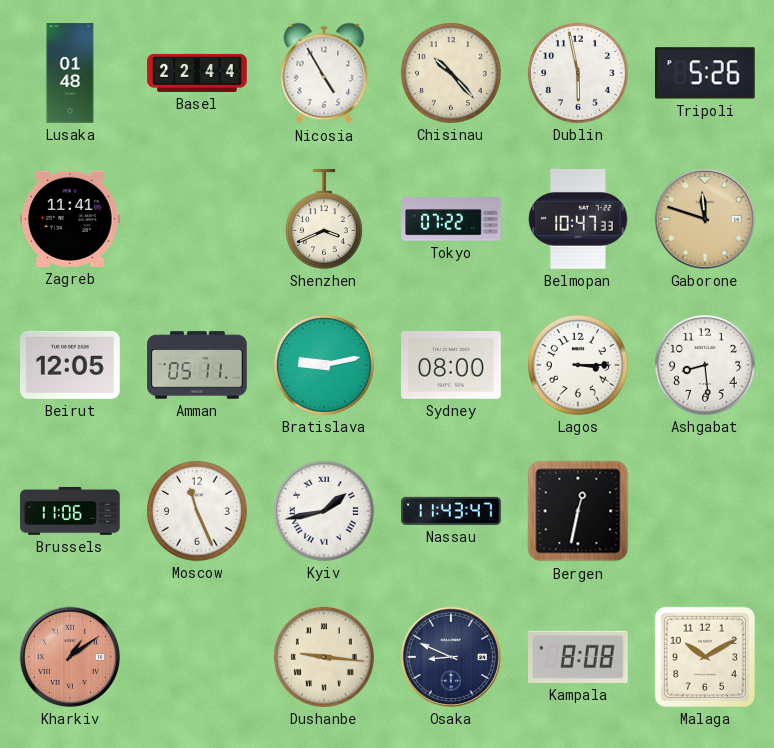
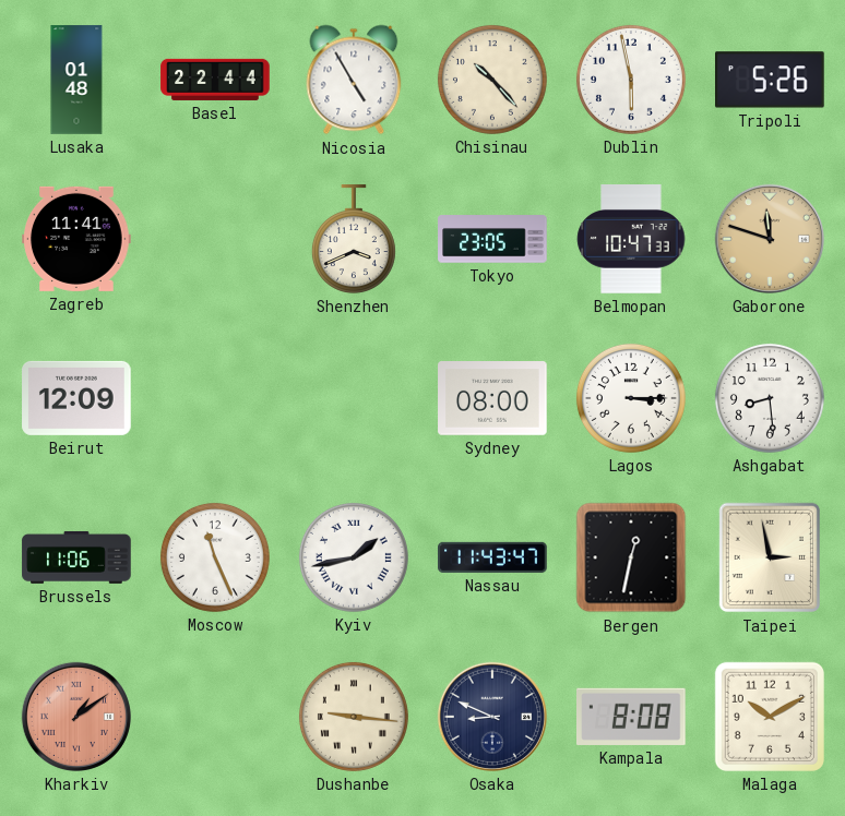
Tokyo: 07:22 -> 23:05 (492, 239)
Beirut: 12:05 -> 12:09 (76, 398)
Amman: 05:11 -> none (197, 365)
Bratislava: 9:13 -> none (324, 365)
Taipei: none -> 2:58 (769, 557)
